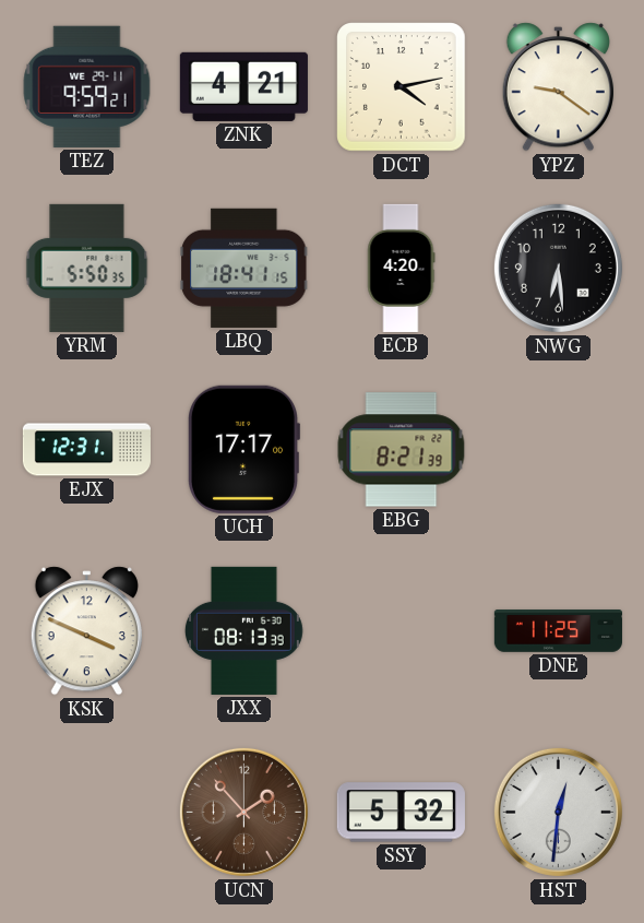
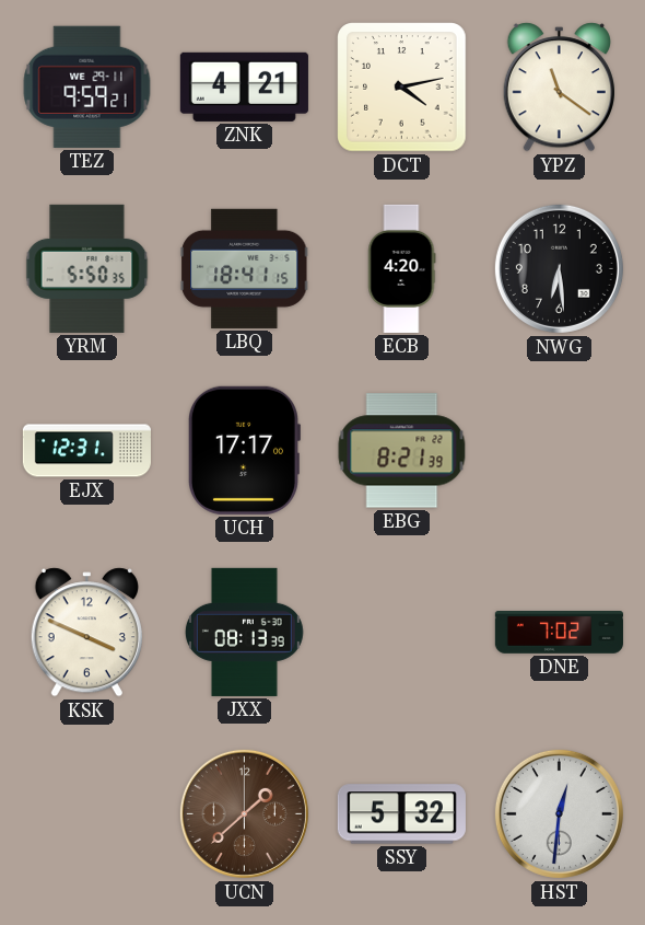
YPZ: 9:21 -> 11:21 (559, 88)
DNE: 11:25 -> 7:02 (559, 633)
UCN: 1:53 -> 1:38 (244, 813)
